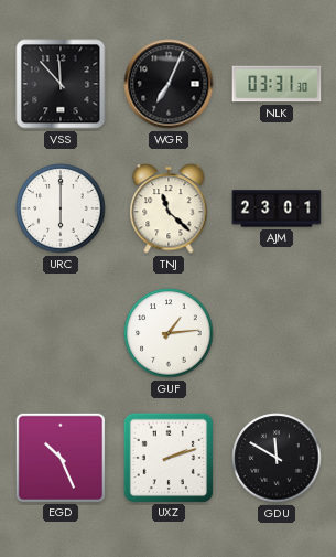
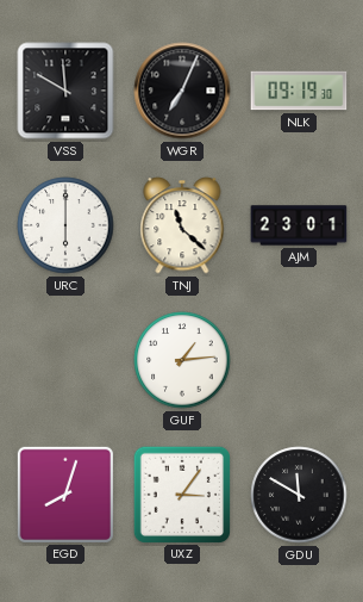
VSS: 11:53 -> 11:50 (65, 91)
NLK: 03:31 -> 09:19 (299, 91)
EGD: 10:26 -> 8:03 (64, 494)
UXZ: 2:12 -> 3:06 (181, 494)
